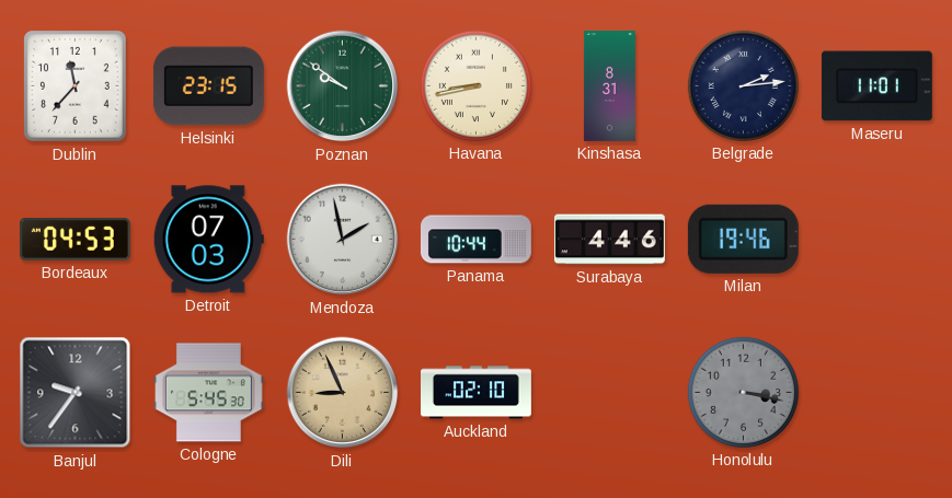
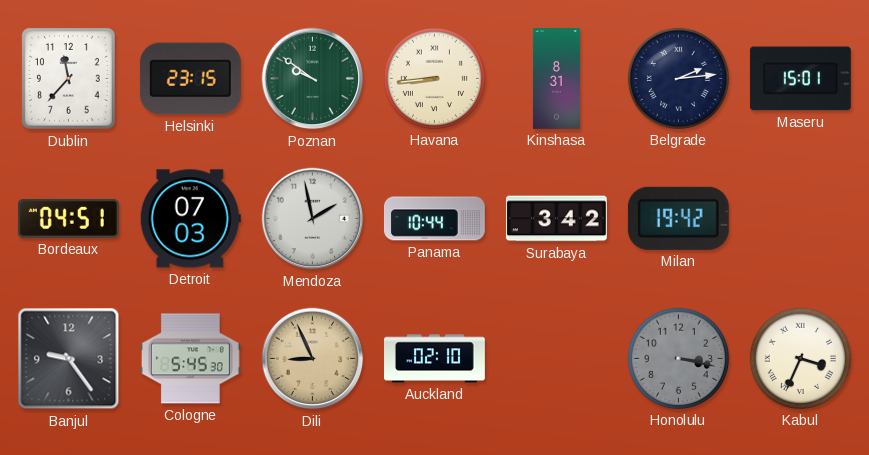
Havana: 8:43 -> 8:44 (434, 78)
Maseru: 11:01 -> 15:01 (800, 79)
Bordeaux: 04:53 -> 04:51 (68, 219)
Surabaya: 4:46 -> 3:42 (556, 219)
Milan: 19:46 -> 19:42 (678, 218)
Banjul: 9:36 -> 9:24 (69, 359)
Kabul: none -> 3:34 (800, 358)
